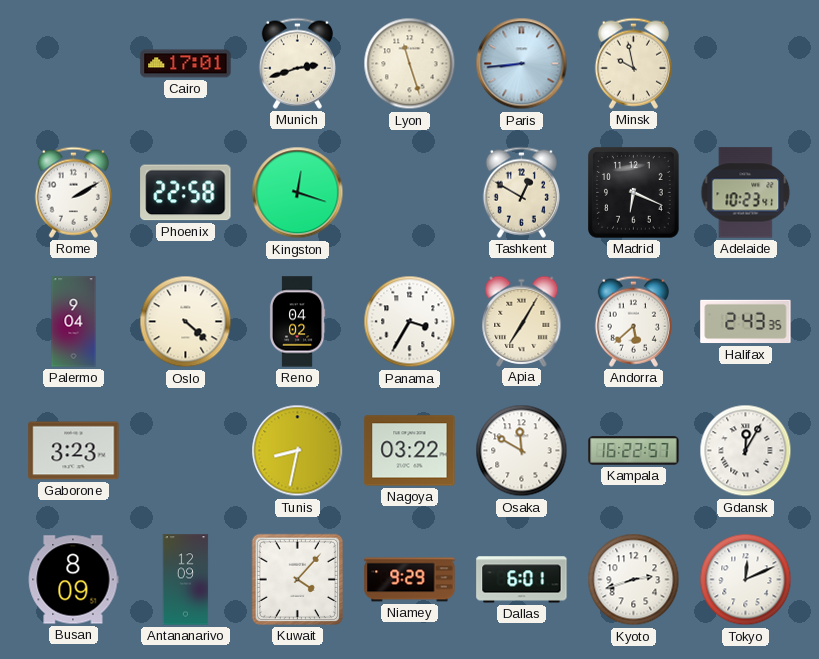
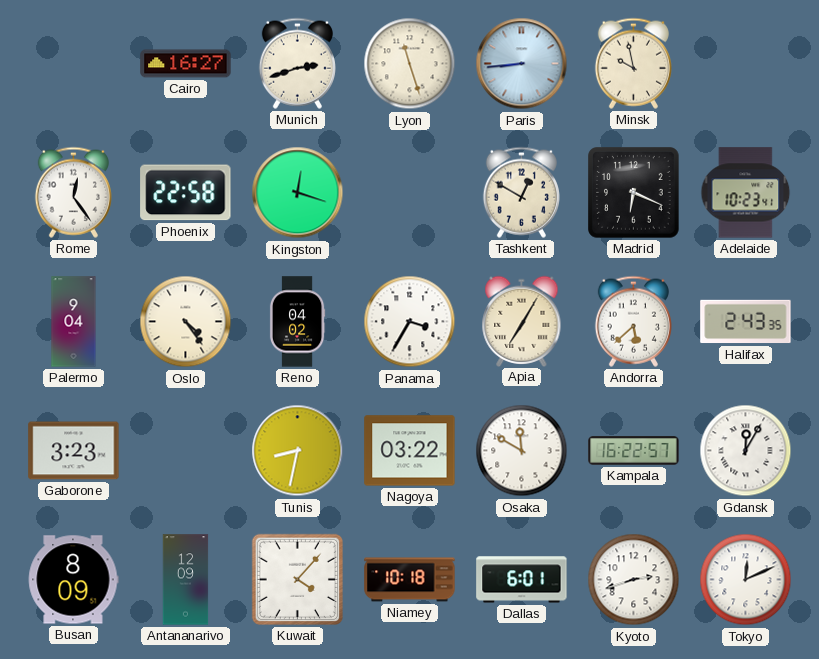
Cairo: 17:01 -> 16:27 (186, 64)
Rome: 2:10 -> 12:24 (73, 192)
Oslo: 4:22 -> 4:24 (186, 322)
Niamey: 9:29 -> 10:18 (410, 580)
